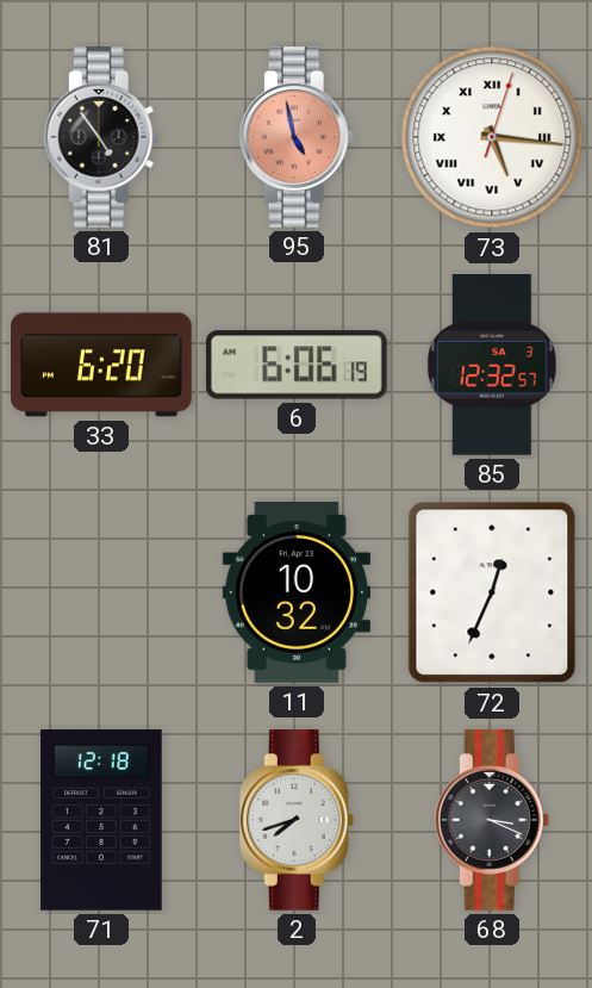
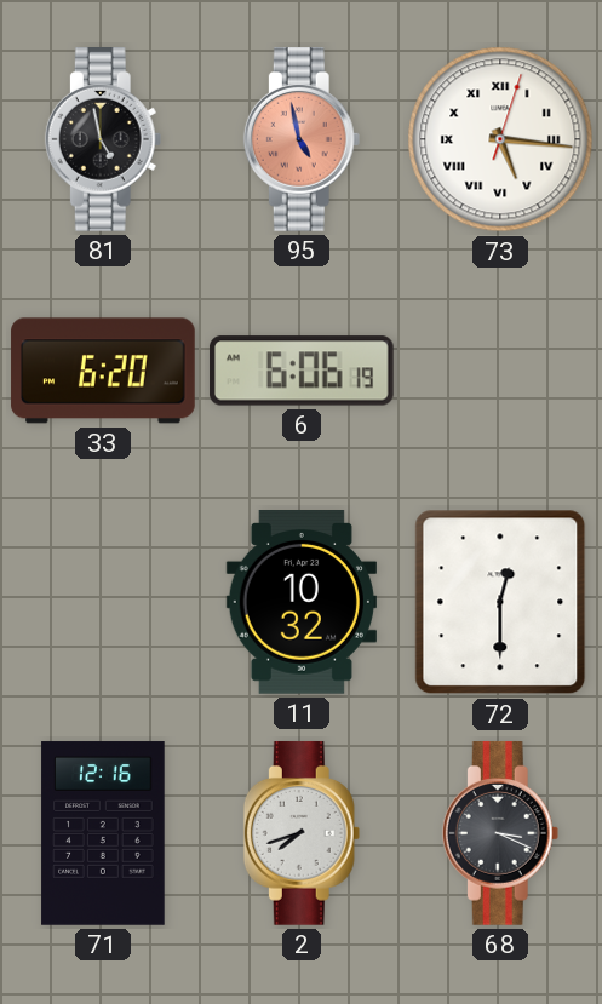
81: 4:54 -> 4:58 (103, 140)
85: 12:32 -> none (492, 366)
72: 12:34 -> 12:30 (500, 602)
71: 12:18 -> 12:16 (103, 833)
